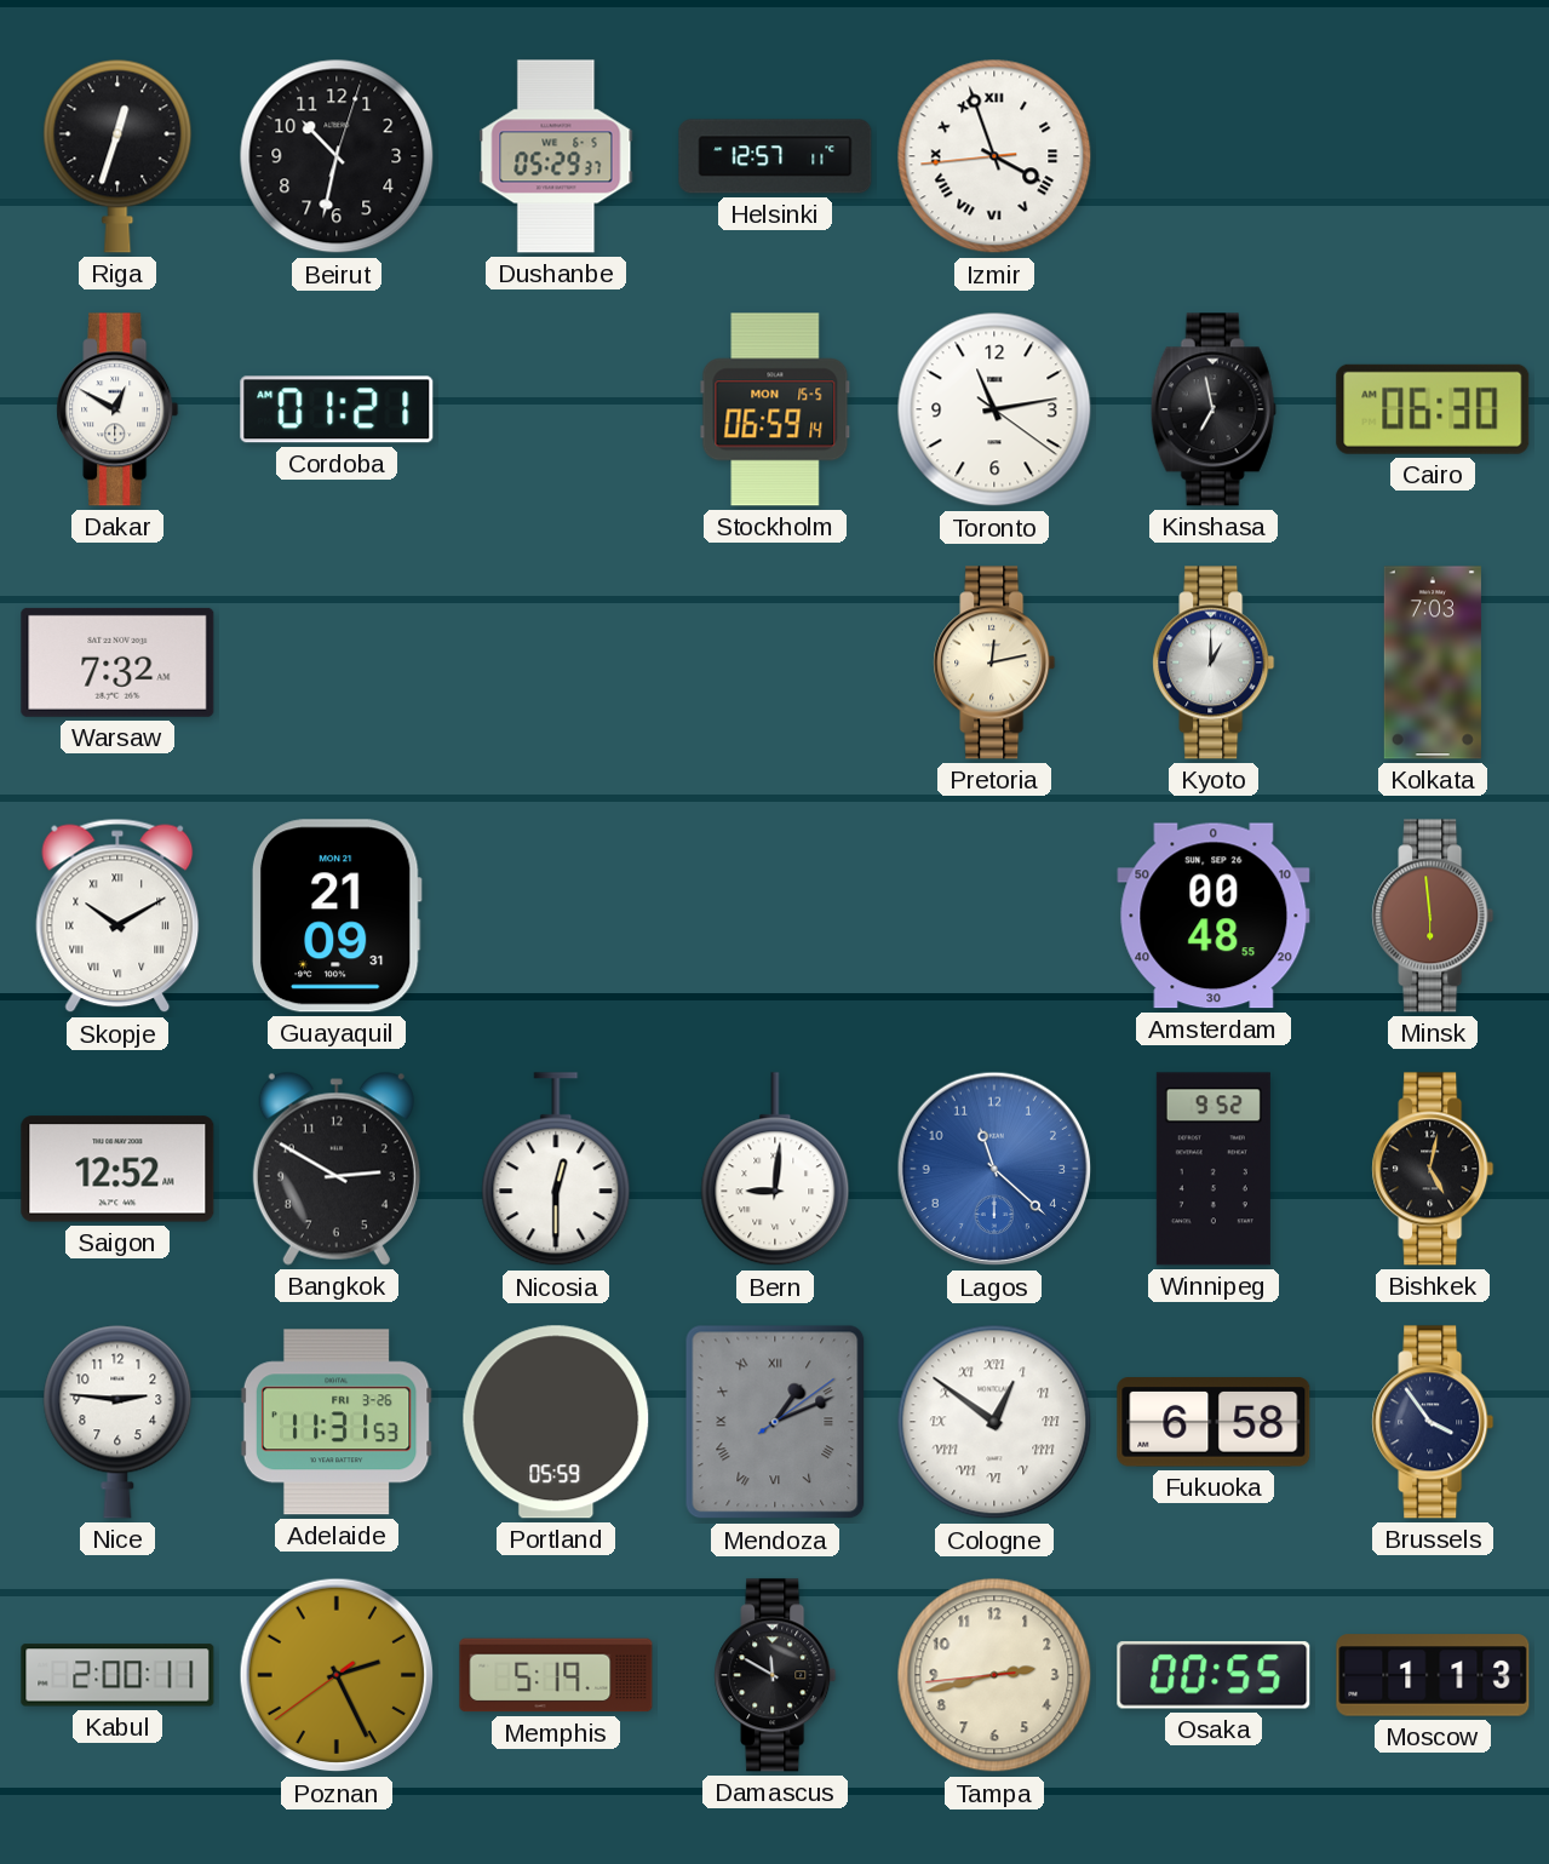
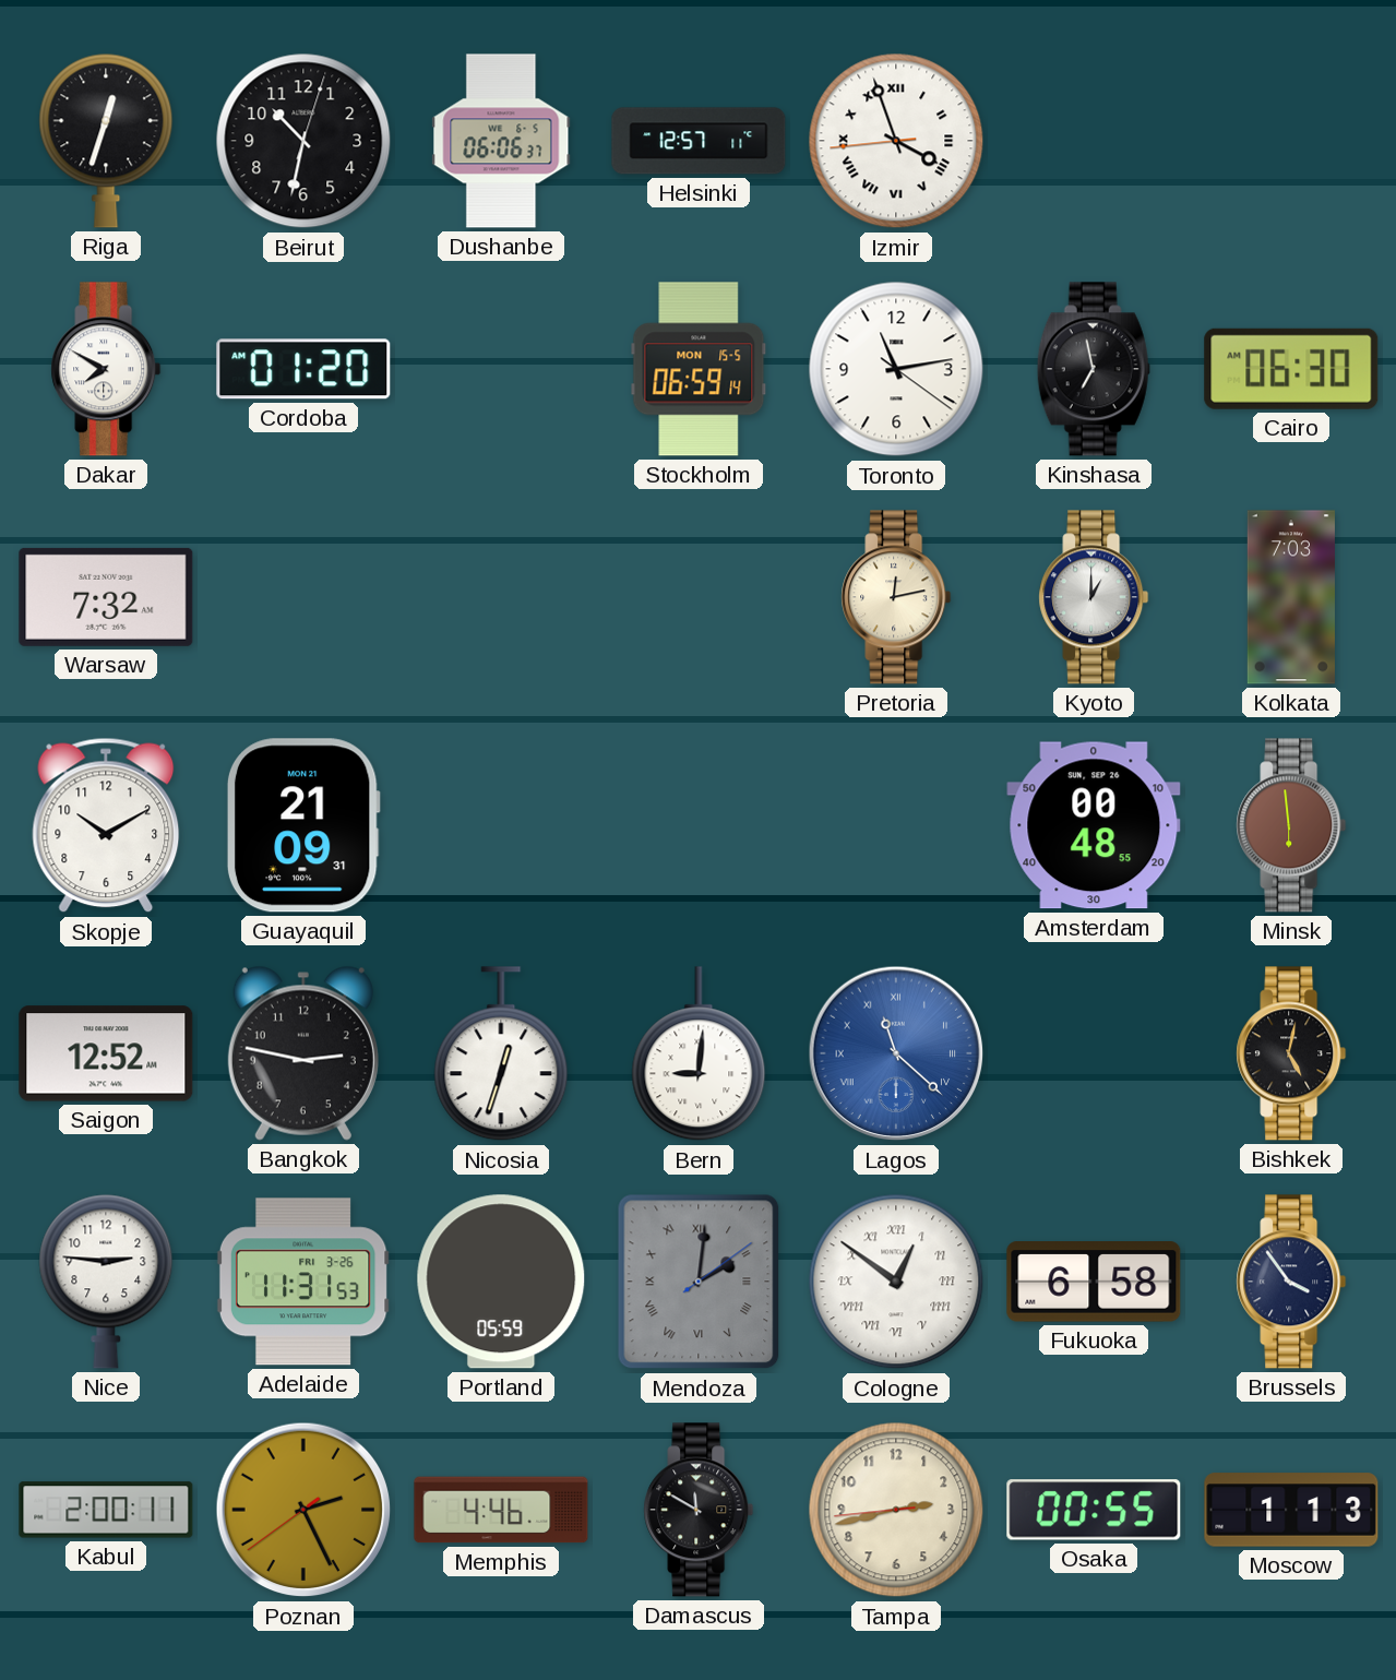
Dushanbe: 05:29 -> 06:06 (501, 141)
Dakar: 12:50 -> 7:50 (106, 369)
Cordoba: 01:21 -> 01:20 (303, 369)
Skopje numerals: Roman -> Arabic (106, 825)
Bangkok: 2:50 -> 2:47 (303, 1053)
Nicosia: 12:30 -> 12:33 (501, 1055)
Lagos numerals: Arabic -> Roman (896, 1053)
Winnipeg: 9:52 -> none (1214, 1169)
Mendoza: 1:11 -> 2:01 (699, 1282)
Memphis: 5:19 -> 4:46 (501, 1510)
